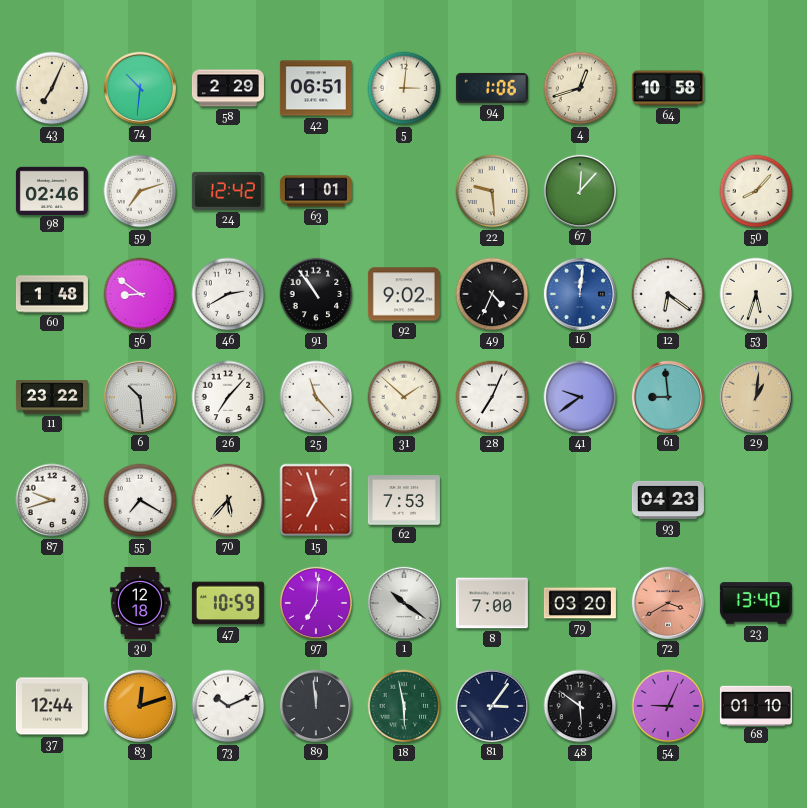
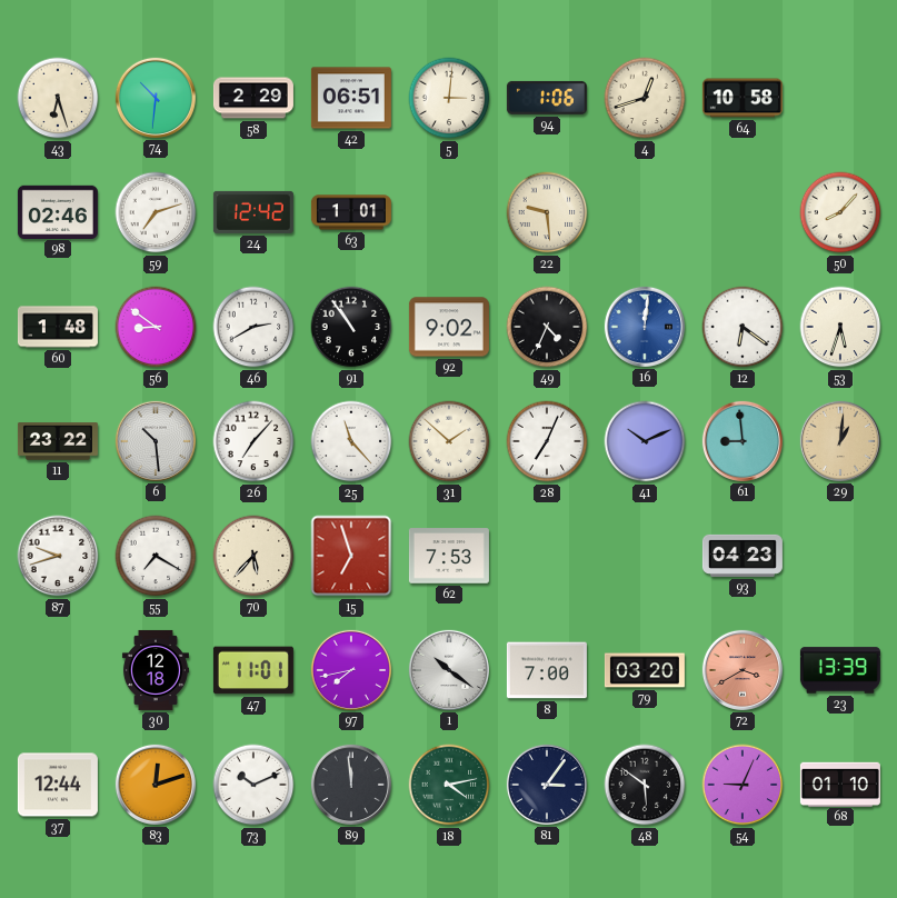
43: 7:04 -> 6:27 (58, 98)
67: 12:07 -> none (580, 191)
41: 9:39 -> 10:11 (645, 441)
47: 10:59 -> 11:01 (253, 670)
97: 7:01 -> 7:43 (351, 670)
23: 13:40 -> 13:39 (840, 670)
18: 5:58 -> 4:13 (449, 785)
